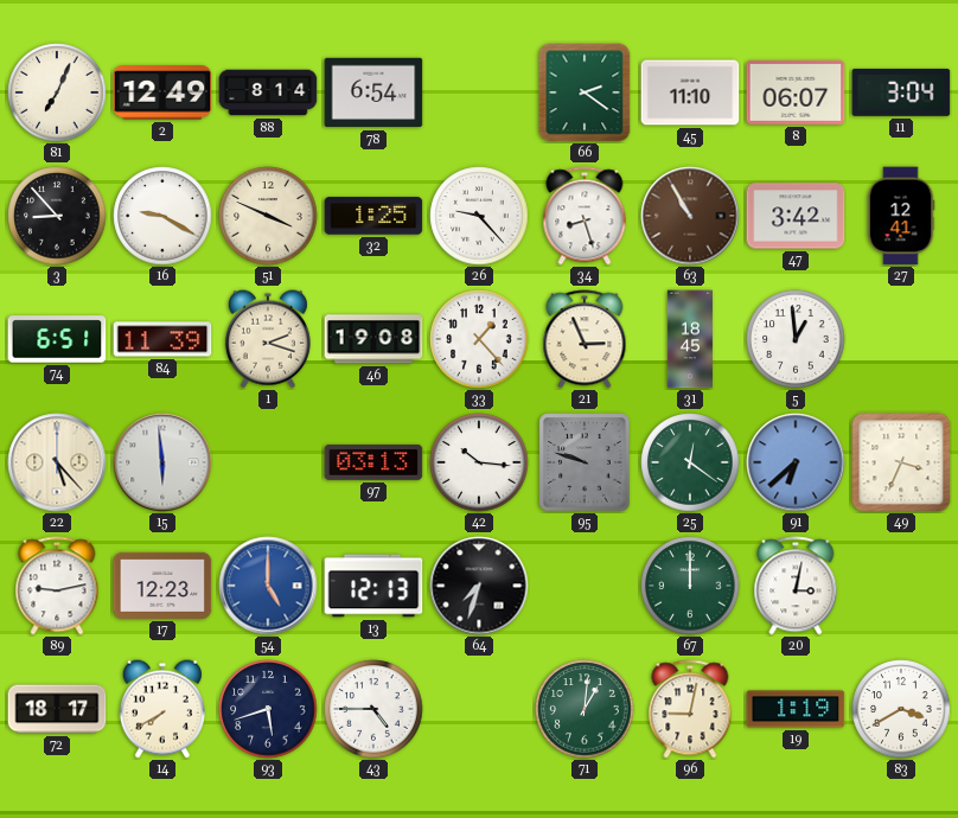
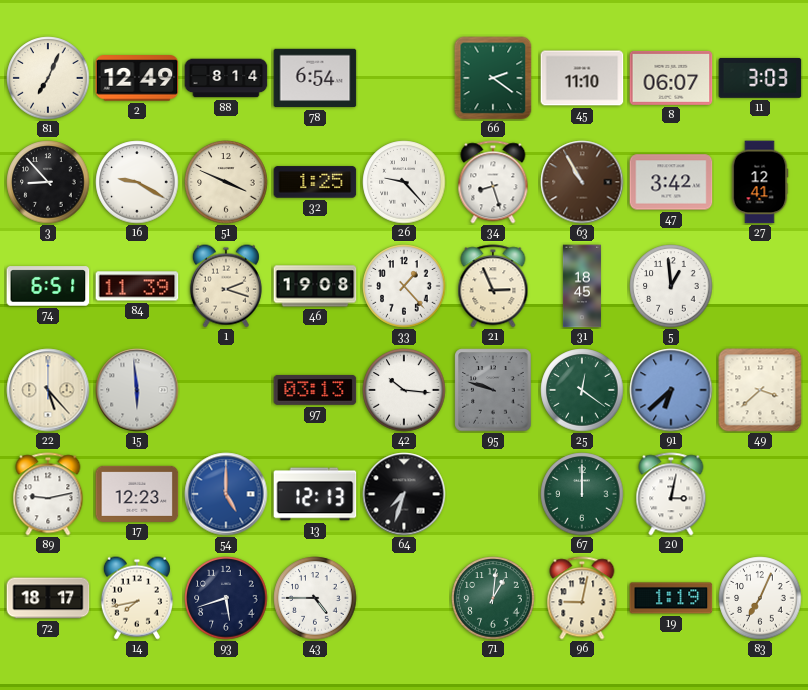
11: 3:04 -> 3:03 (760, 78)
49: 3:34 -> 3:38 (760, 390)
14: 7:40 -> 7:43 (137, 598)
83: 3:40 -> 7:04 (760, 598)
